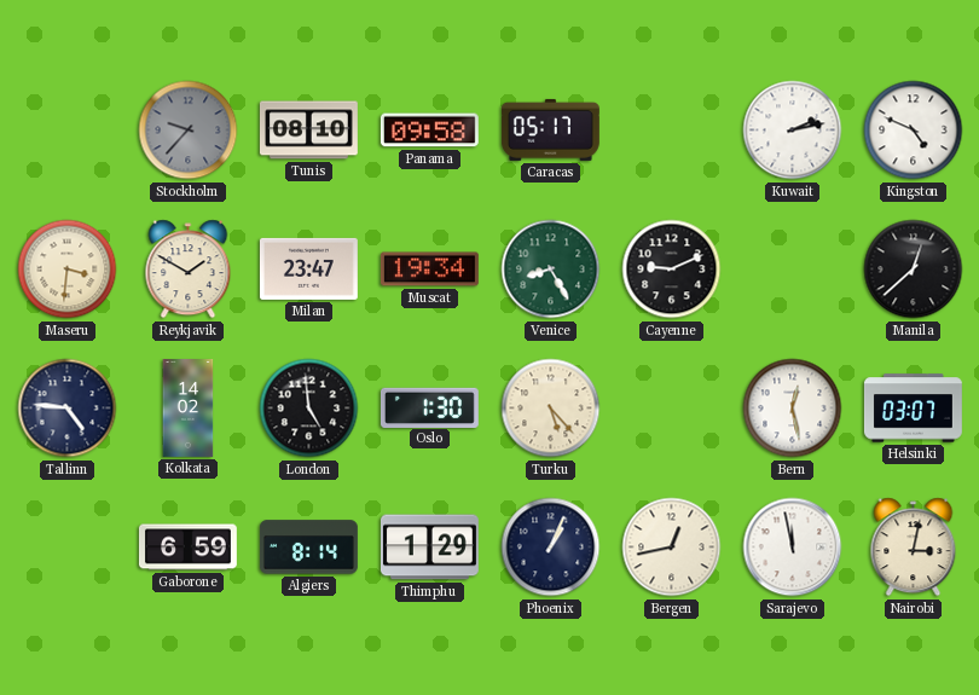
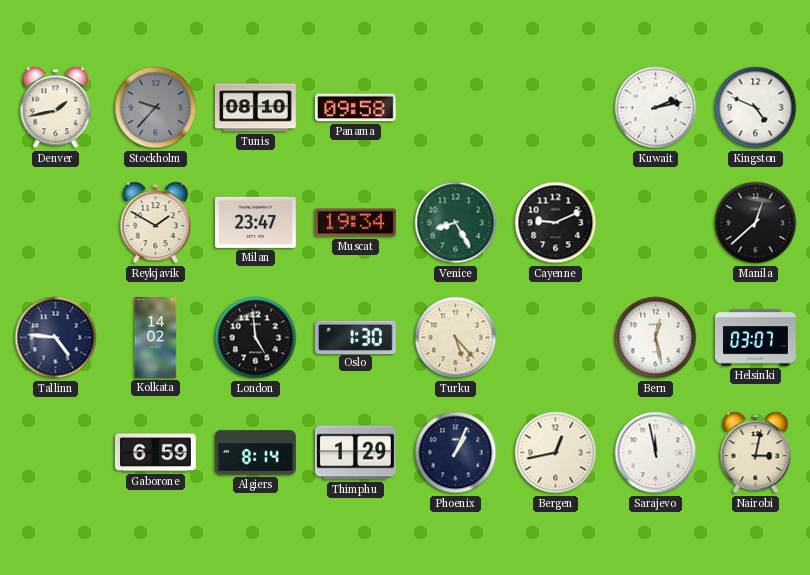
Denver: none -> 1:43 (56, 108)
Caracas: 05:17 -> none (550, 129)
Maseru: 3:31 -> none (68, 270)
